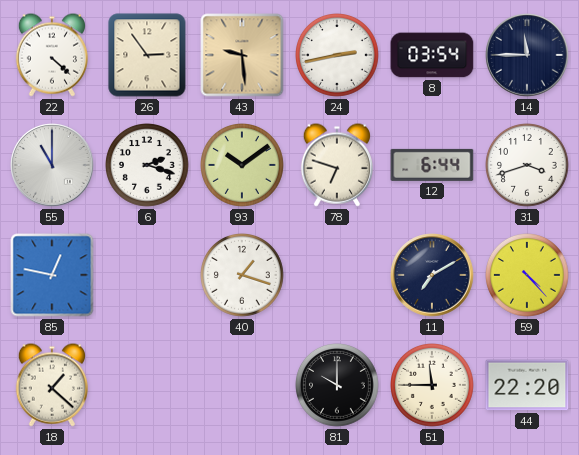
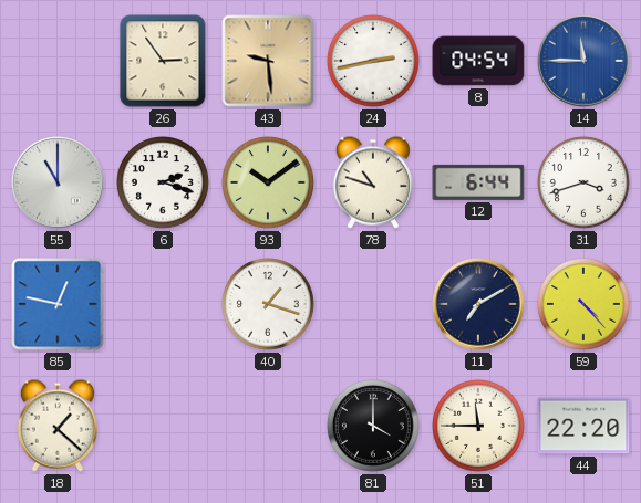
22: 4:22 -> none (51, 55)
8: 03:54 -> 04:54 (478, 61)
14 dial: navy -> blue (583, 61)
78: 6:48 -> 10:48 (372, 182)
81: 10:00 -> 4:00 (374, 427)
